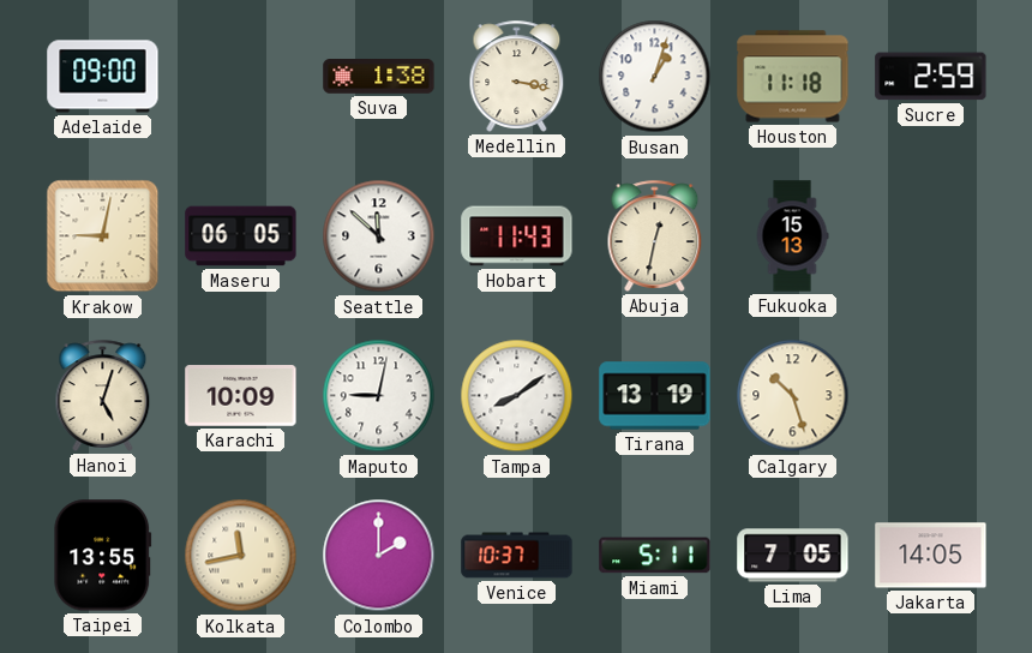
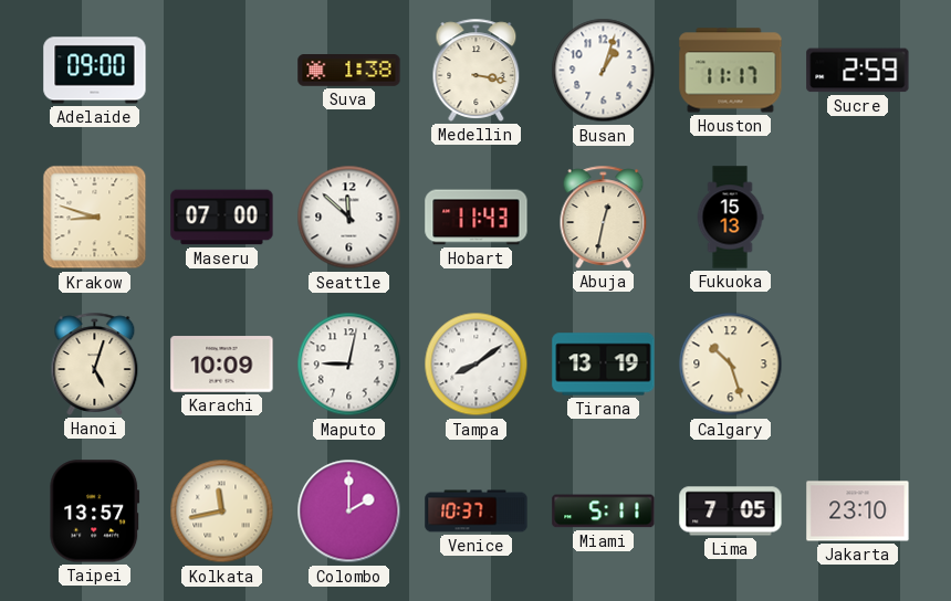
Houston: 11:18 -> 11:17 (731, 71)
Krakow: 9:02 -> 8:48 (95, 218)
Maseru: 06:05 -> 07:00 (222, 218)
Taipei: 13:55 -> 13:57 (95, 512)
Jakarta: 14:05 -> 23:10 (858, 512)
